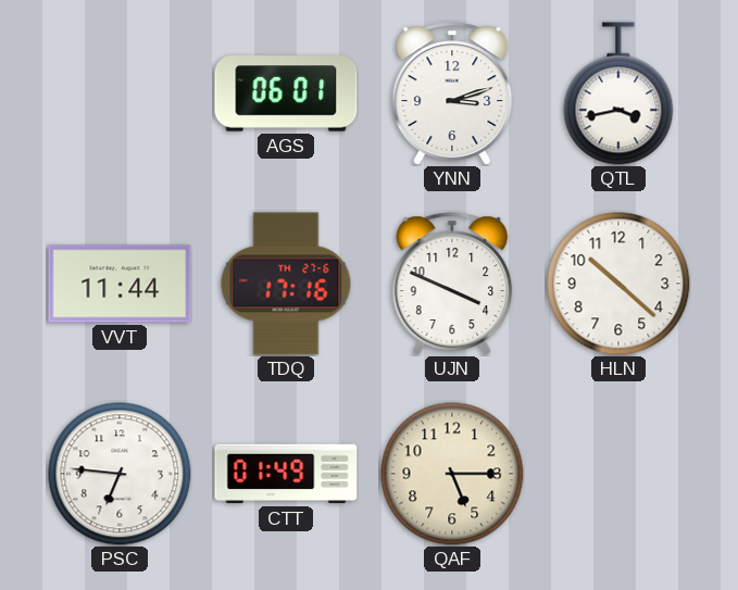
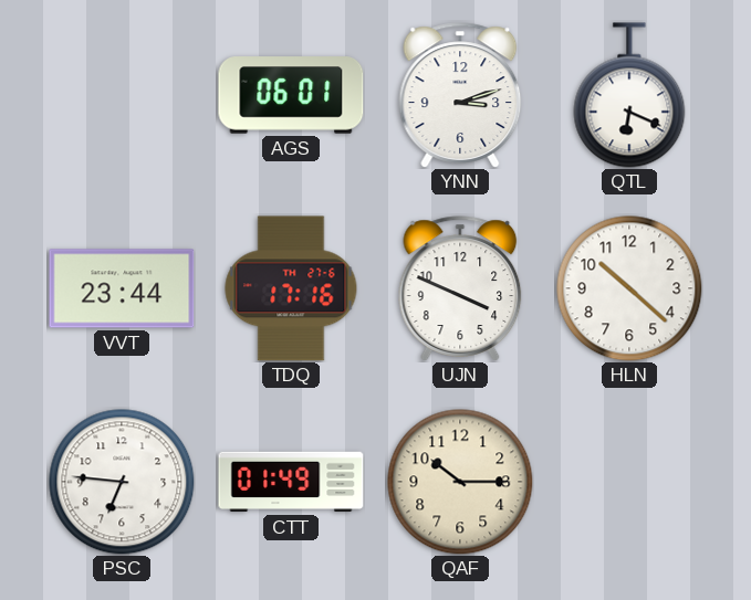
QTL: 3:43 -> 6:19 (629, 95)
VVT: 11:44 -> 23:44 (122, 288)
QAF: 5:15 -> 10:15 (460, 482)
